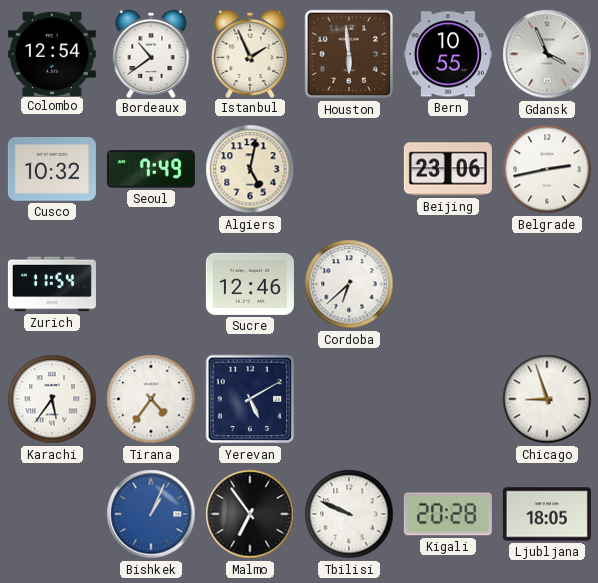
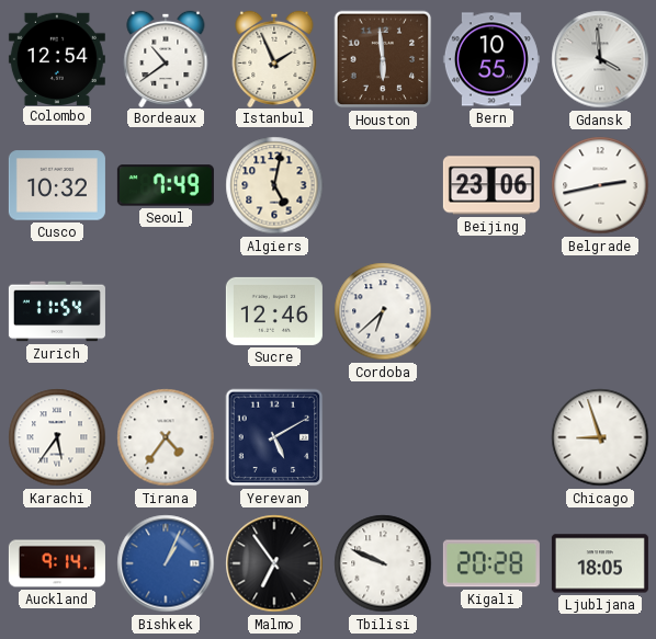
Gdansk: 3:56 -> 3:59 (600, 59)
Auckland: none -> 9:14 (57, 563)
